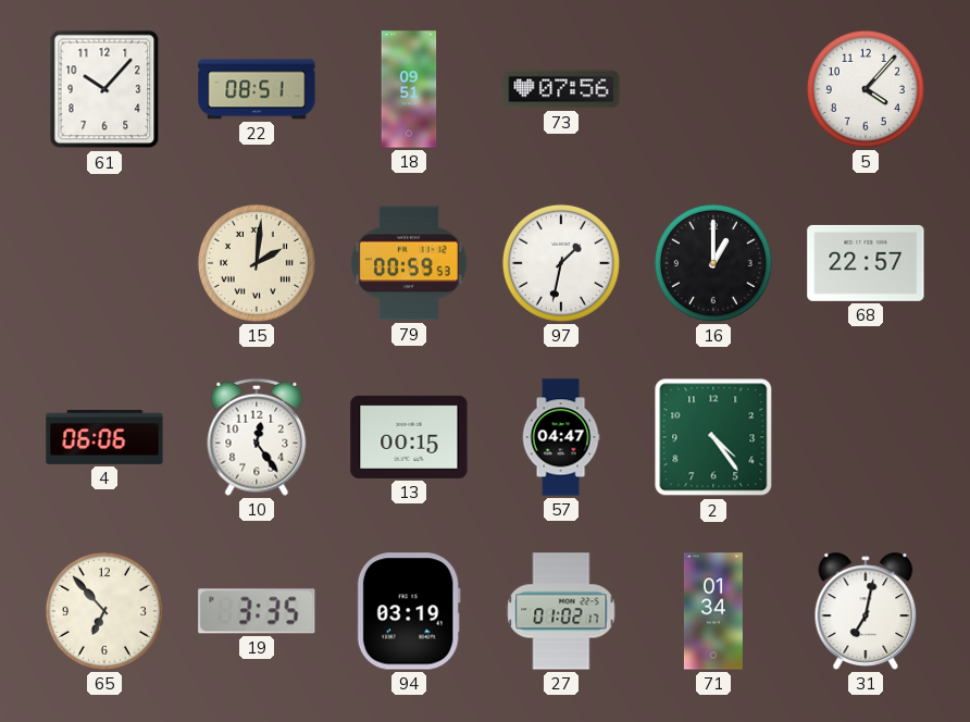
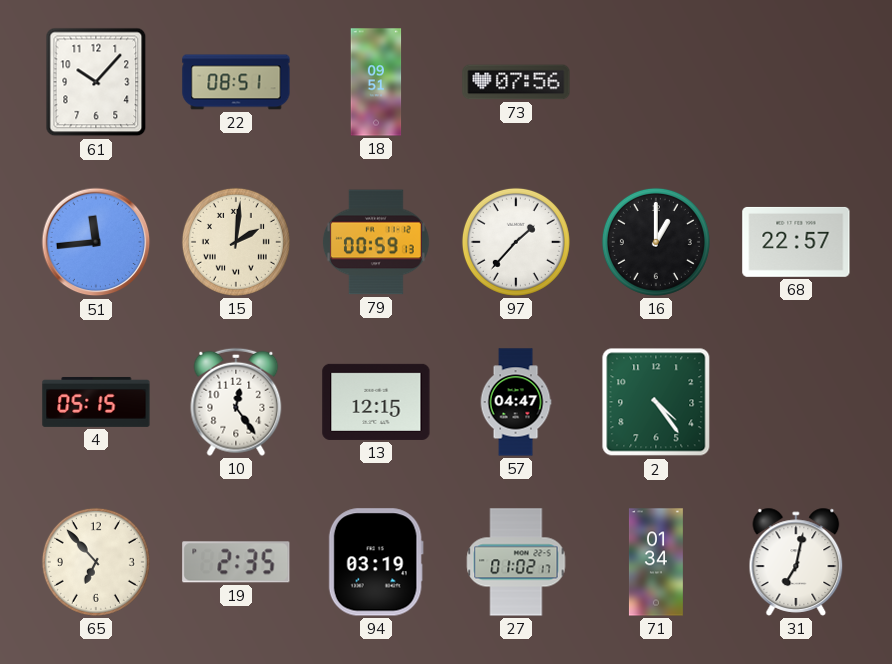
5: 4:07 -> none (866, 89)
51: none -> 11:44 (96, 242)
79: 00:59:53 -> 00:59:13 (376, 242)
97: 1:32 -> 1:37 (516, 242)
4: 06:06 -> 05:15 (96, 402)
13: 00:15 -> 12:15 (376, 402)
19: 3:35 -> 2:35 (236, 562)
